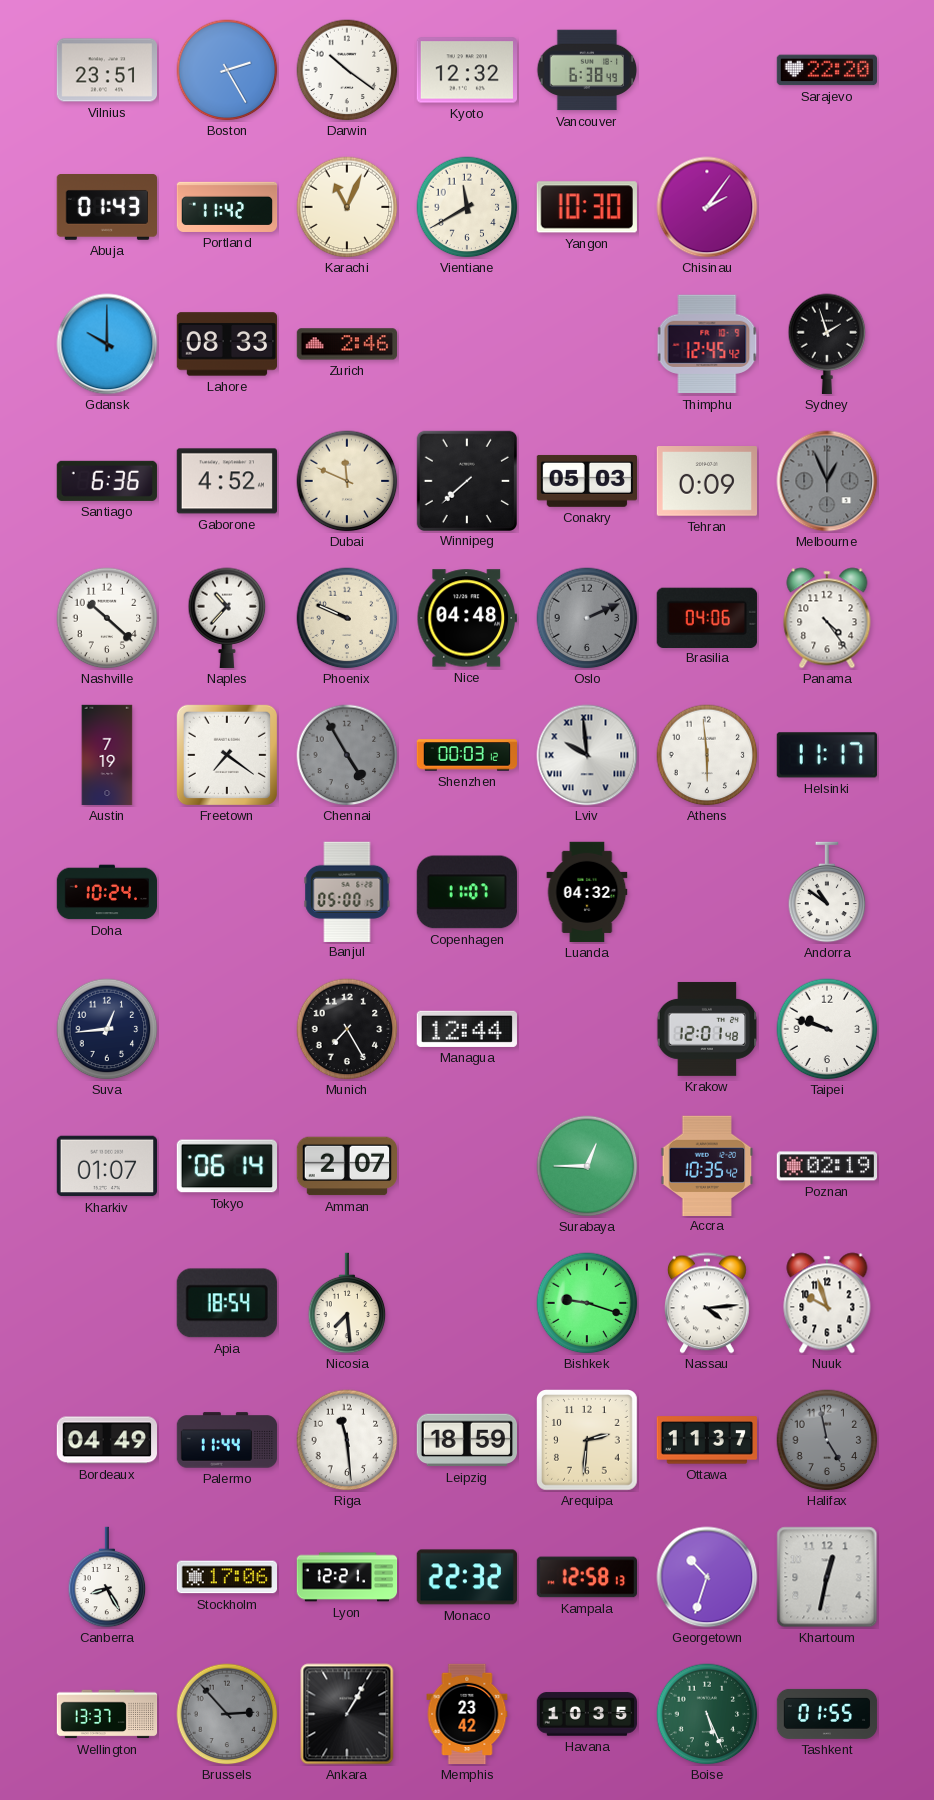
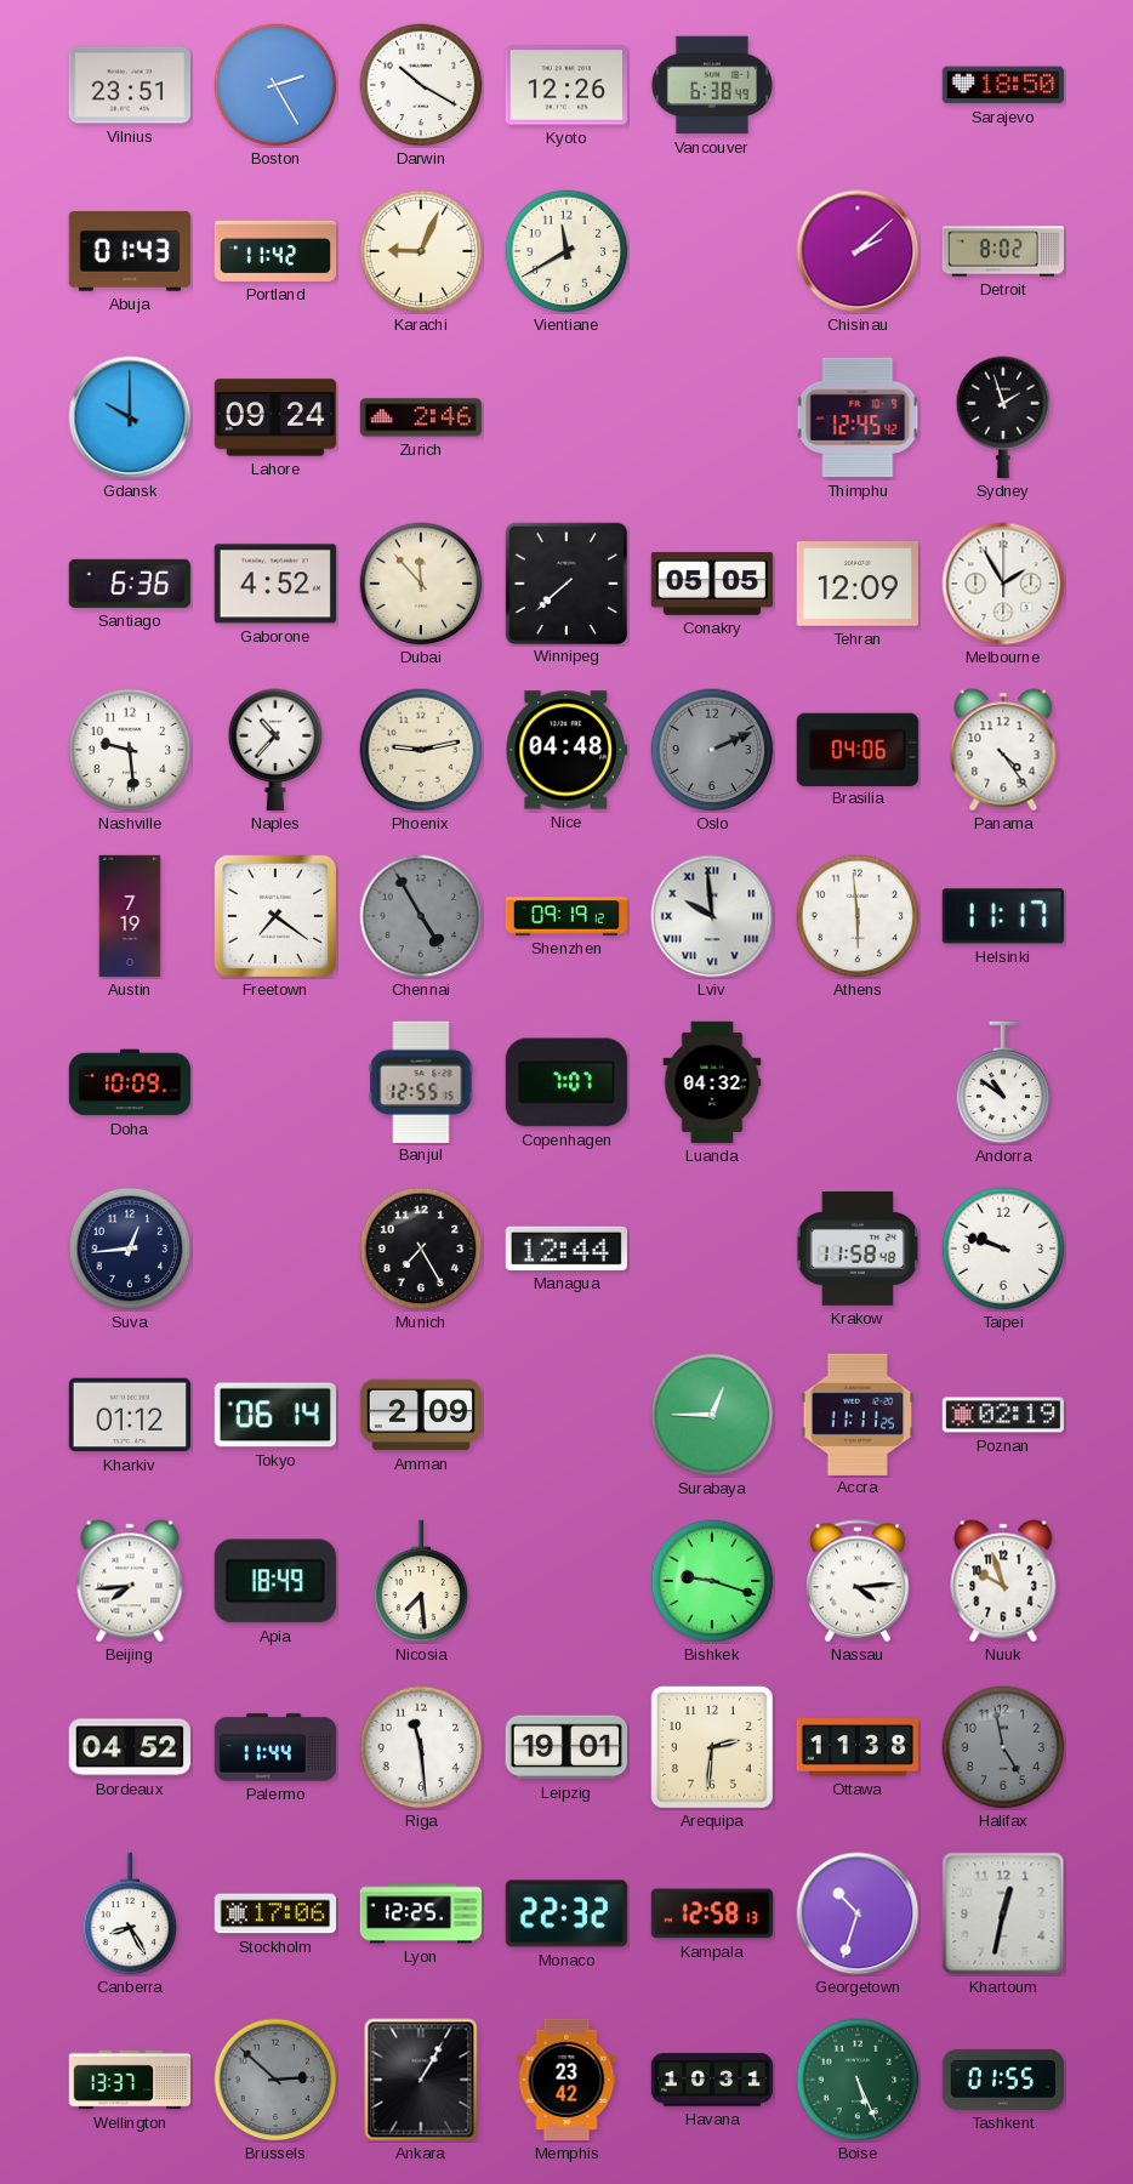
Darwin: 10:21 -> 10:20 (421, 85)
Kyoto: 12:32 -> 12:26 (565, 85)
Sarajevo: 22:20 -> 18:50 (1002, 85)
Karachi: 11:04 -> 9:04 (421, 251)
Yangon: 10:30 -> none (587, 207)
Chisinau: 2:06 -> 2:08 (858, 251)
Detroit: none -> 8:02 (1003, 251)
Lahore: 08:33 -> 09:24 (275, 417)
Dubai: 11:49 -> 11:53 (421, 584)
Conakry: 05:03 -> 05:05 (711, 584)
Tehran: 0:09 -> 12:09 (856, 585)
Melbourne: 12:56 -> 1:55 (1003, 584)
Melbourne dial: grey -> white (1003, 584)
Nashville: 10:22 -> 9:29 (130, 750)
Phoenix: 9:49 -> 9:13 (421, 750)
Shenzhen: 00:03 -> 09:19 (566, 916)
Doha: 10:24 -> 10:09 (130, 1082)
Banjul: 05:00 -> 12:55 (421, 1081)
Copenhagen: 11:07 -> 7:07 (566, 1082)
Krakow: 12:01 -> 11:58 (858, 1249)
Kharkiv: 01:07 -> 01:12 (129, 1415)
Amman: 2:07 -> 2:09 (421, 1415)
Accra: 10:35 -> 11:11 (858, 1414)
Beijing: none -> 7:44 (130, 1581)
Apia: 18:54 -> 18:49 (275, 1581)
Bordeaux: 04:49 -> 04:52 (129, 1747)
Leipzig: 18:59 -> 19:01 (565, 1747)
Ottawa: 11:37 -> 11:38 (856, 1747)
Lyon: 12:21 -> 12:25 (421, 1913)
Brussels: 2:53 -> 2:52 (275, 2080)
Havana: 10:35 -> 10:31 (711, 2080)
